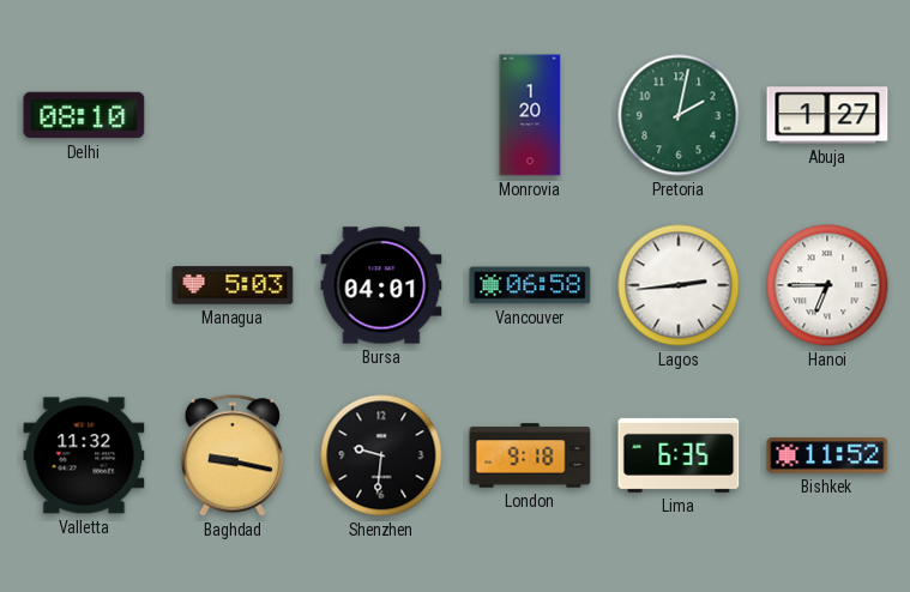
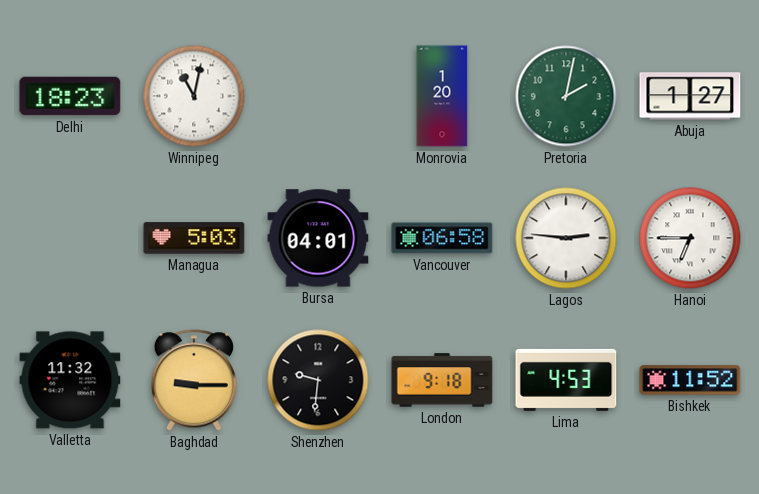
Delhi: 08:10 -> 18:23 (70, 96)
Winnipeg: none -> 11:02 (194, 96)
Lagos: 2:44 -> 2:46 (566, 238)
Baghdad: 9:17 -> 9:15 (193, 380)
Lima: 6:35 -> 4:53 (566, 380)
